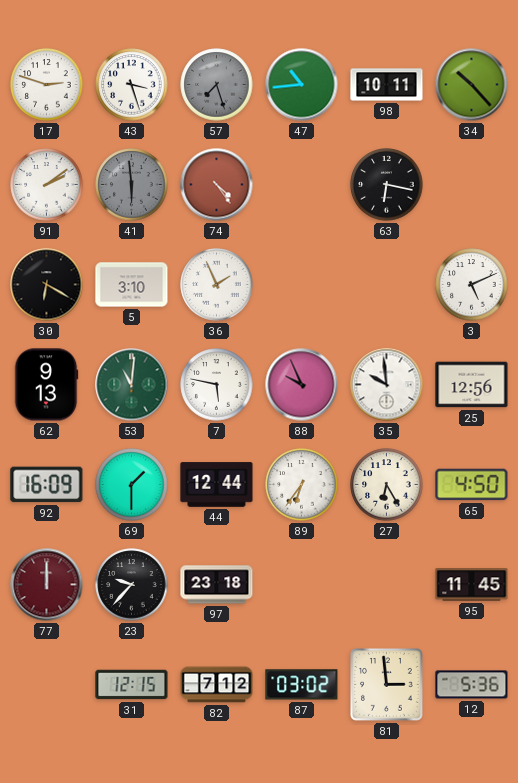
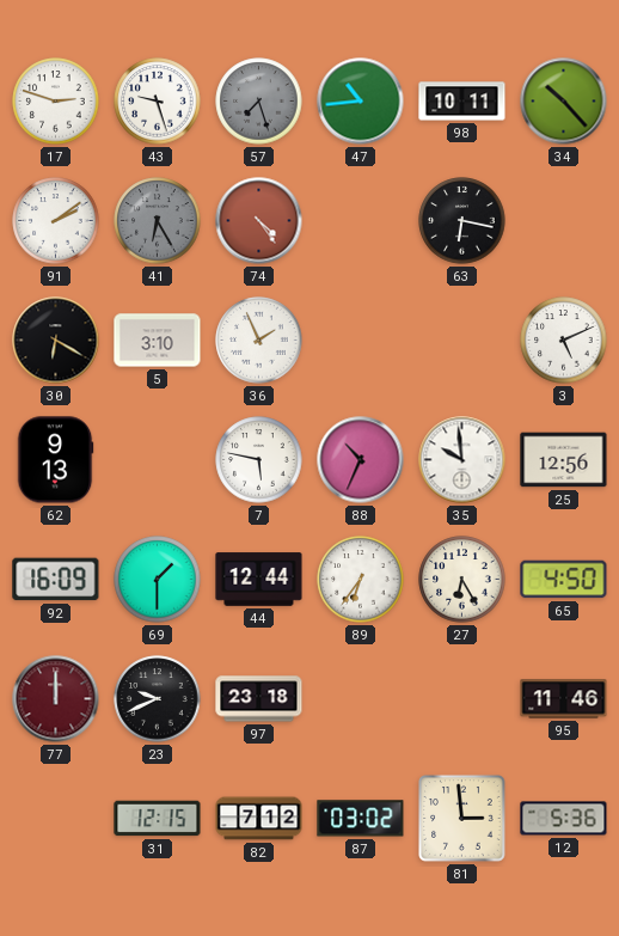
43: 3:27 -> 9:27 (158, 102)
41: 5:59 -> 6:25 (158, 221)
53: 11:01 -> none (132, 385)
88: 9:56 -> 10:34 (361, 460)
23: 9:37 -> 9:41 (158, 699)
95: 11:45 -> 11:46 (564, 699)
